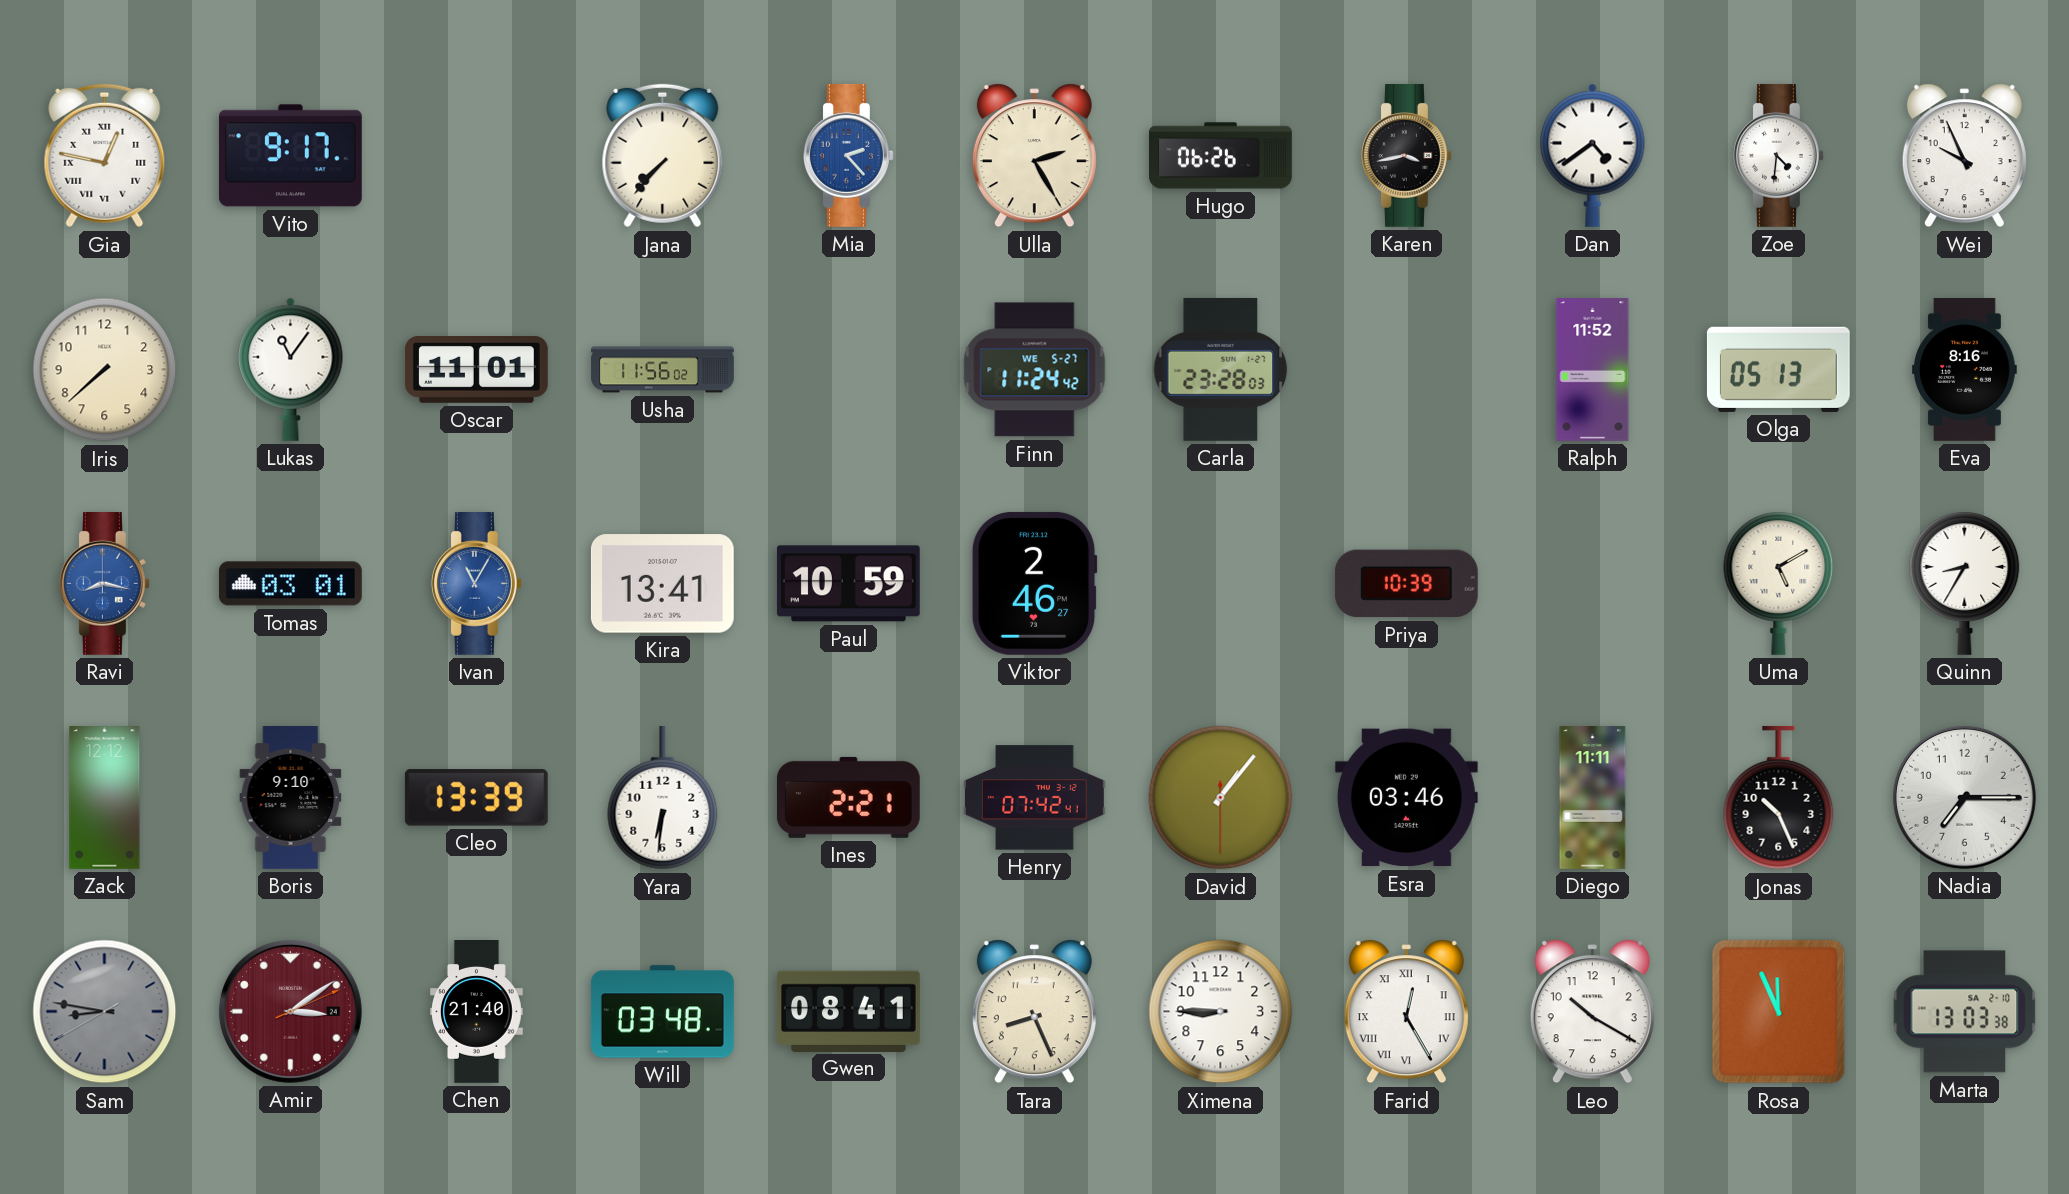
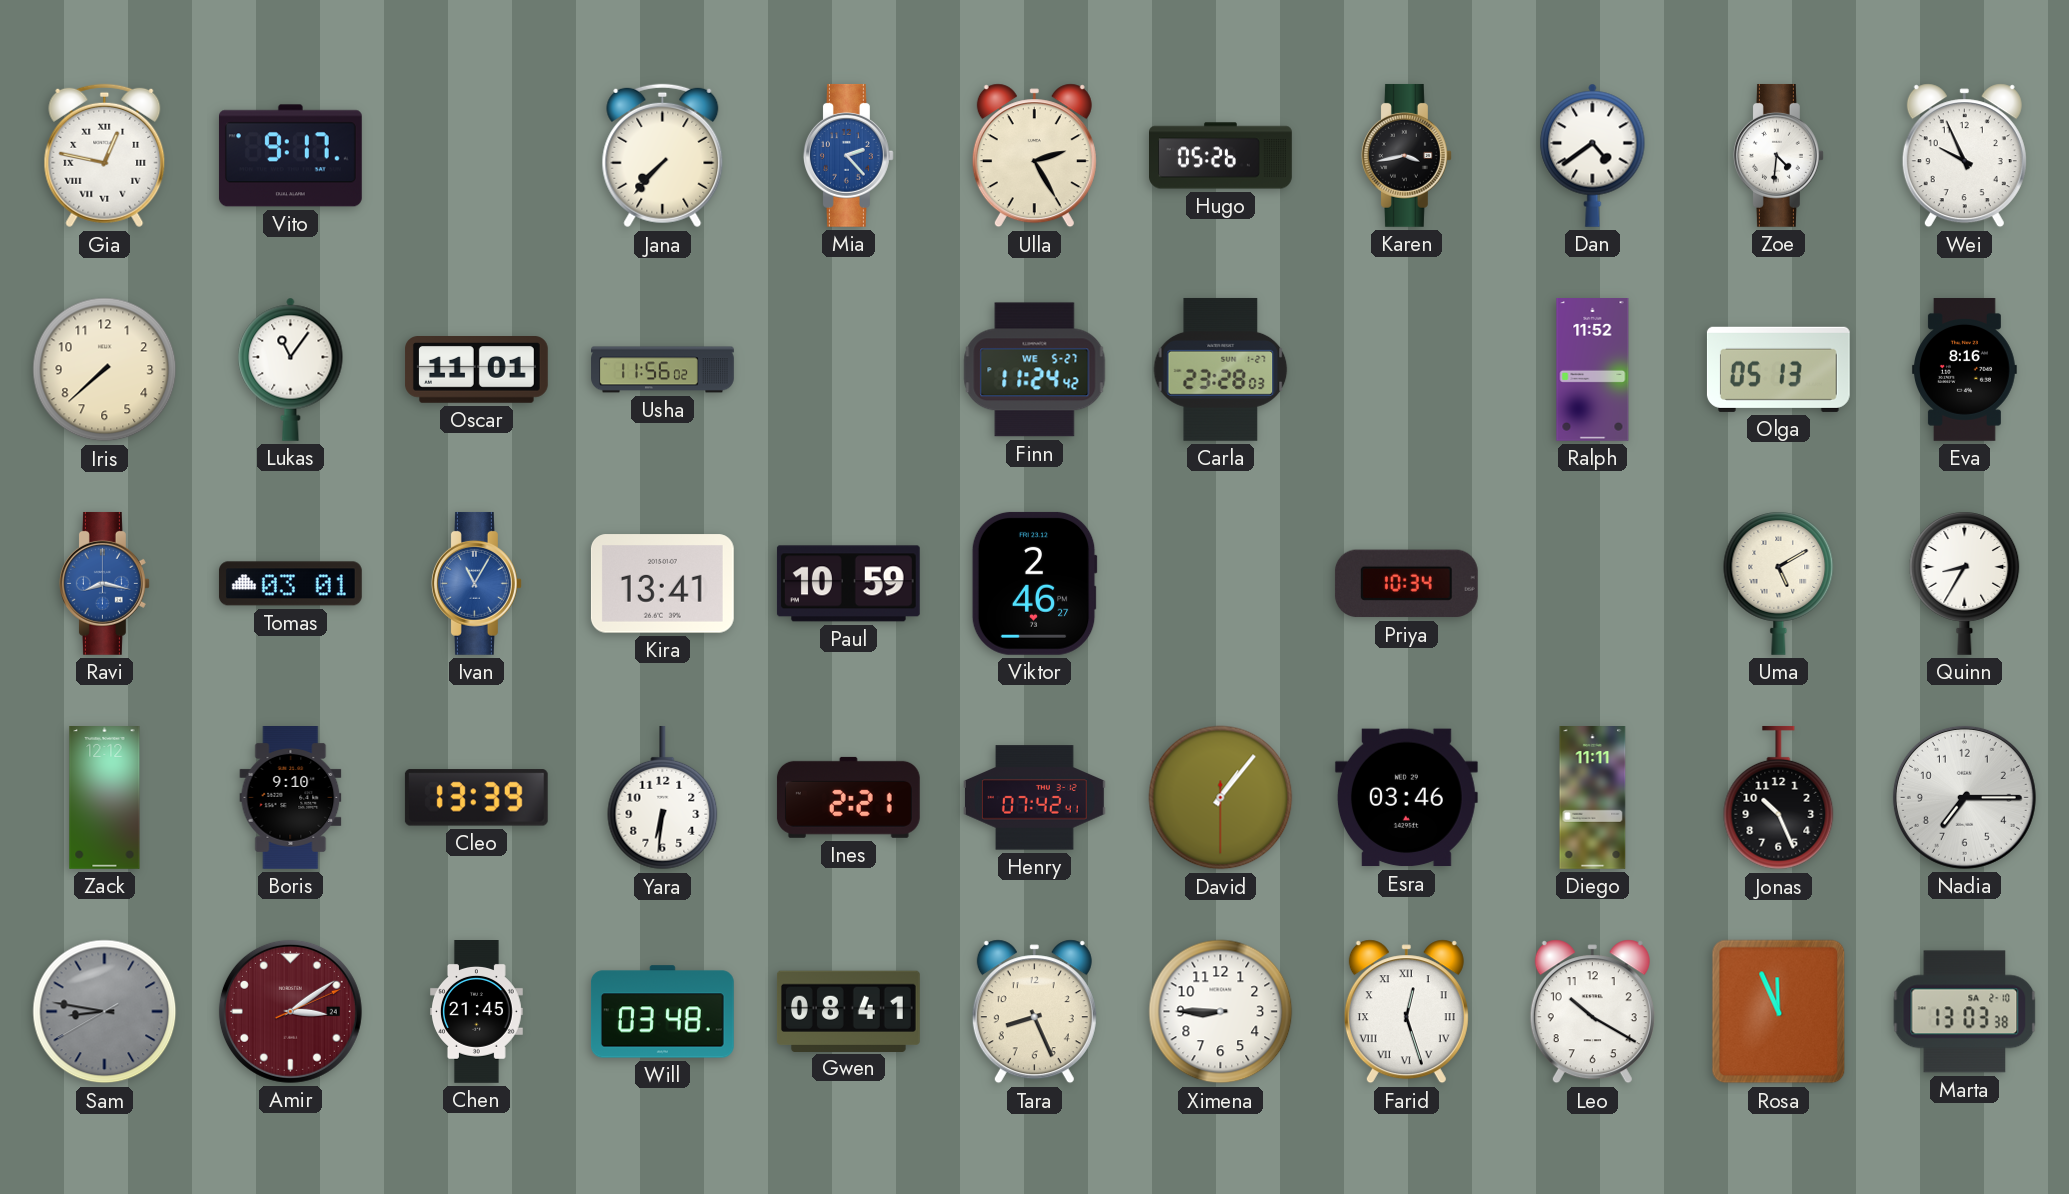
Hugo: 06:26 -> 05:26 (1221, 156)
Priya: 10:39 -> 10:34 (1406, 584)
Chen: 21:40 -> 21:45 (477, 1012)
Farid: 12:25 -> 12:27 (1406, 1012)
